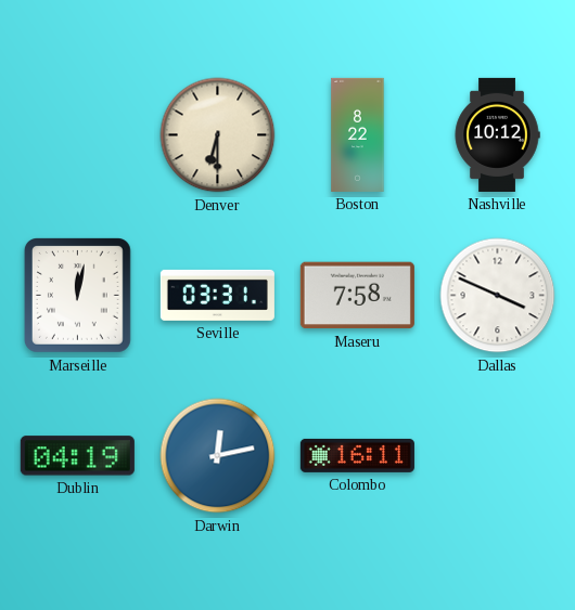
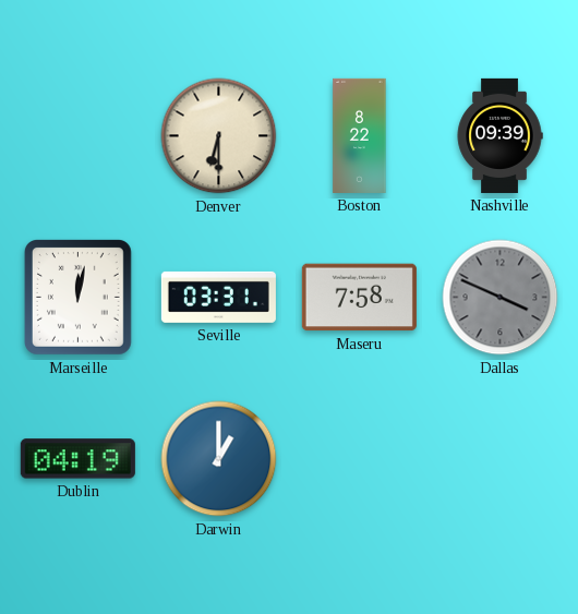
Nashville: 10:12 -> 09:39 (499, 135)
Dallas dial: white -> grey (501, 298)
Darwin: 12:13 -> 1:00 (219, 459)
Colombo: 16:11 -> none (357, 455)
